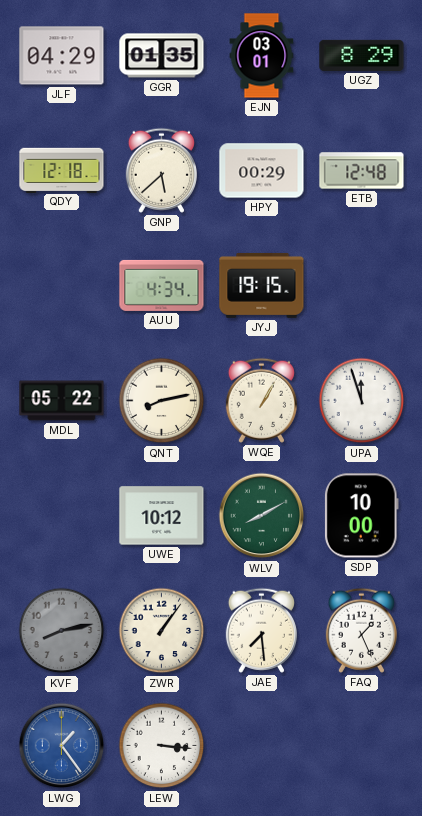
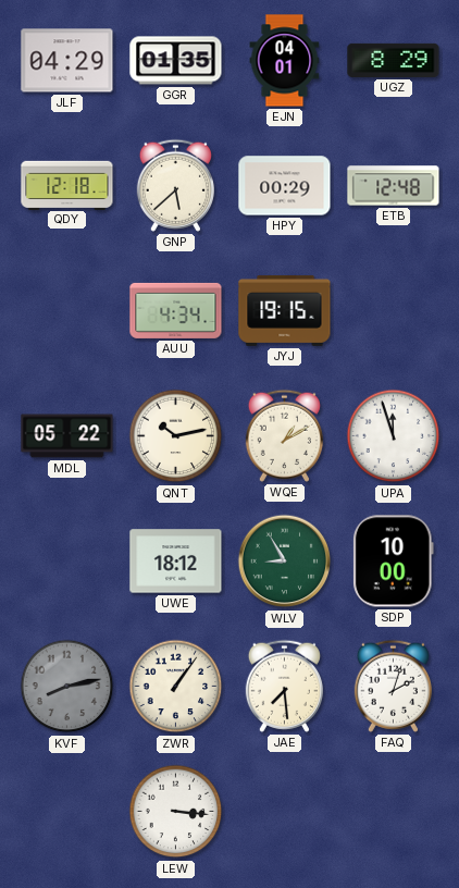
EJN: 03:01 -> 04:01 (285, 61)
QNT: 8:13 -> 10:13 (176, 436)
WQE: 1:05 -> 1:10 (284, 435)
UWE: 10:12 -> 18:12 (176, 562)
WLV: 8:10 -> 8:55 (285, 562)
FAQ: 1:26 -> 2:03 (393, 686)
LWG: 1:24 -> none (62, 746)
